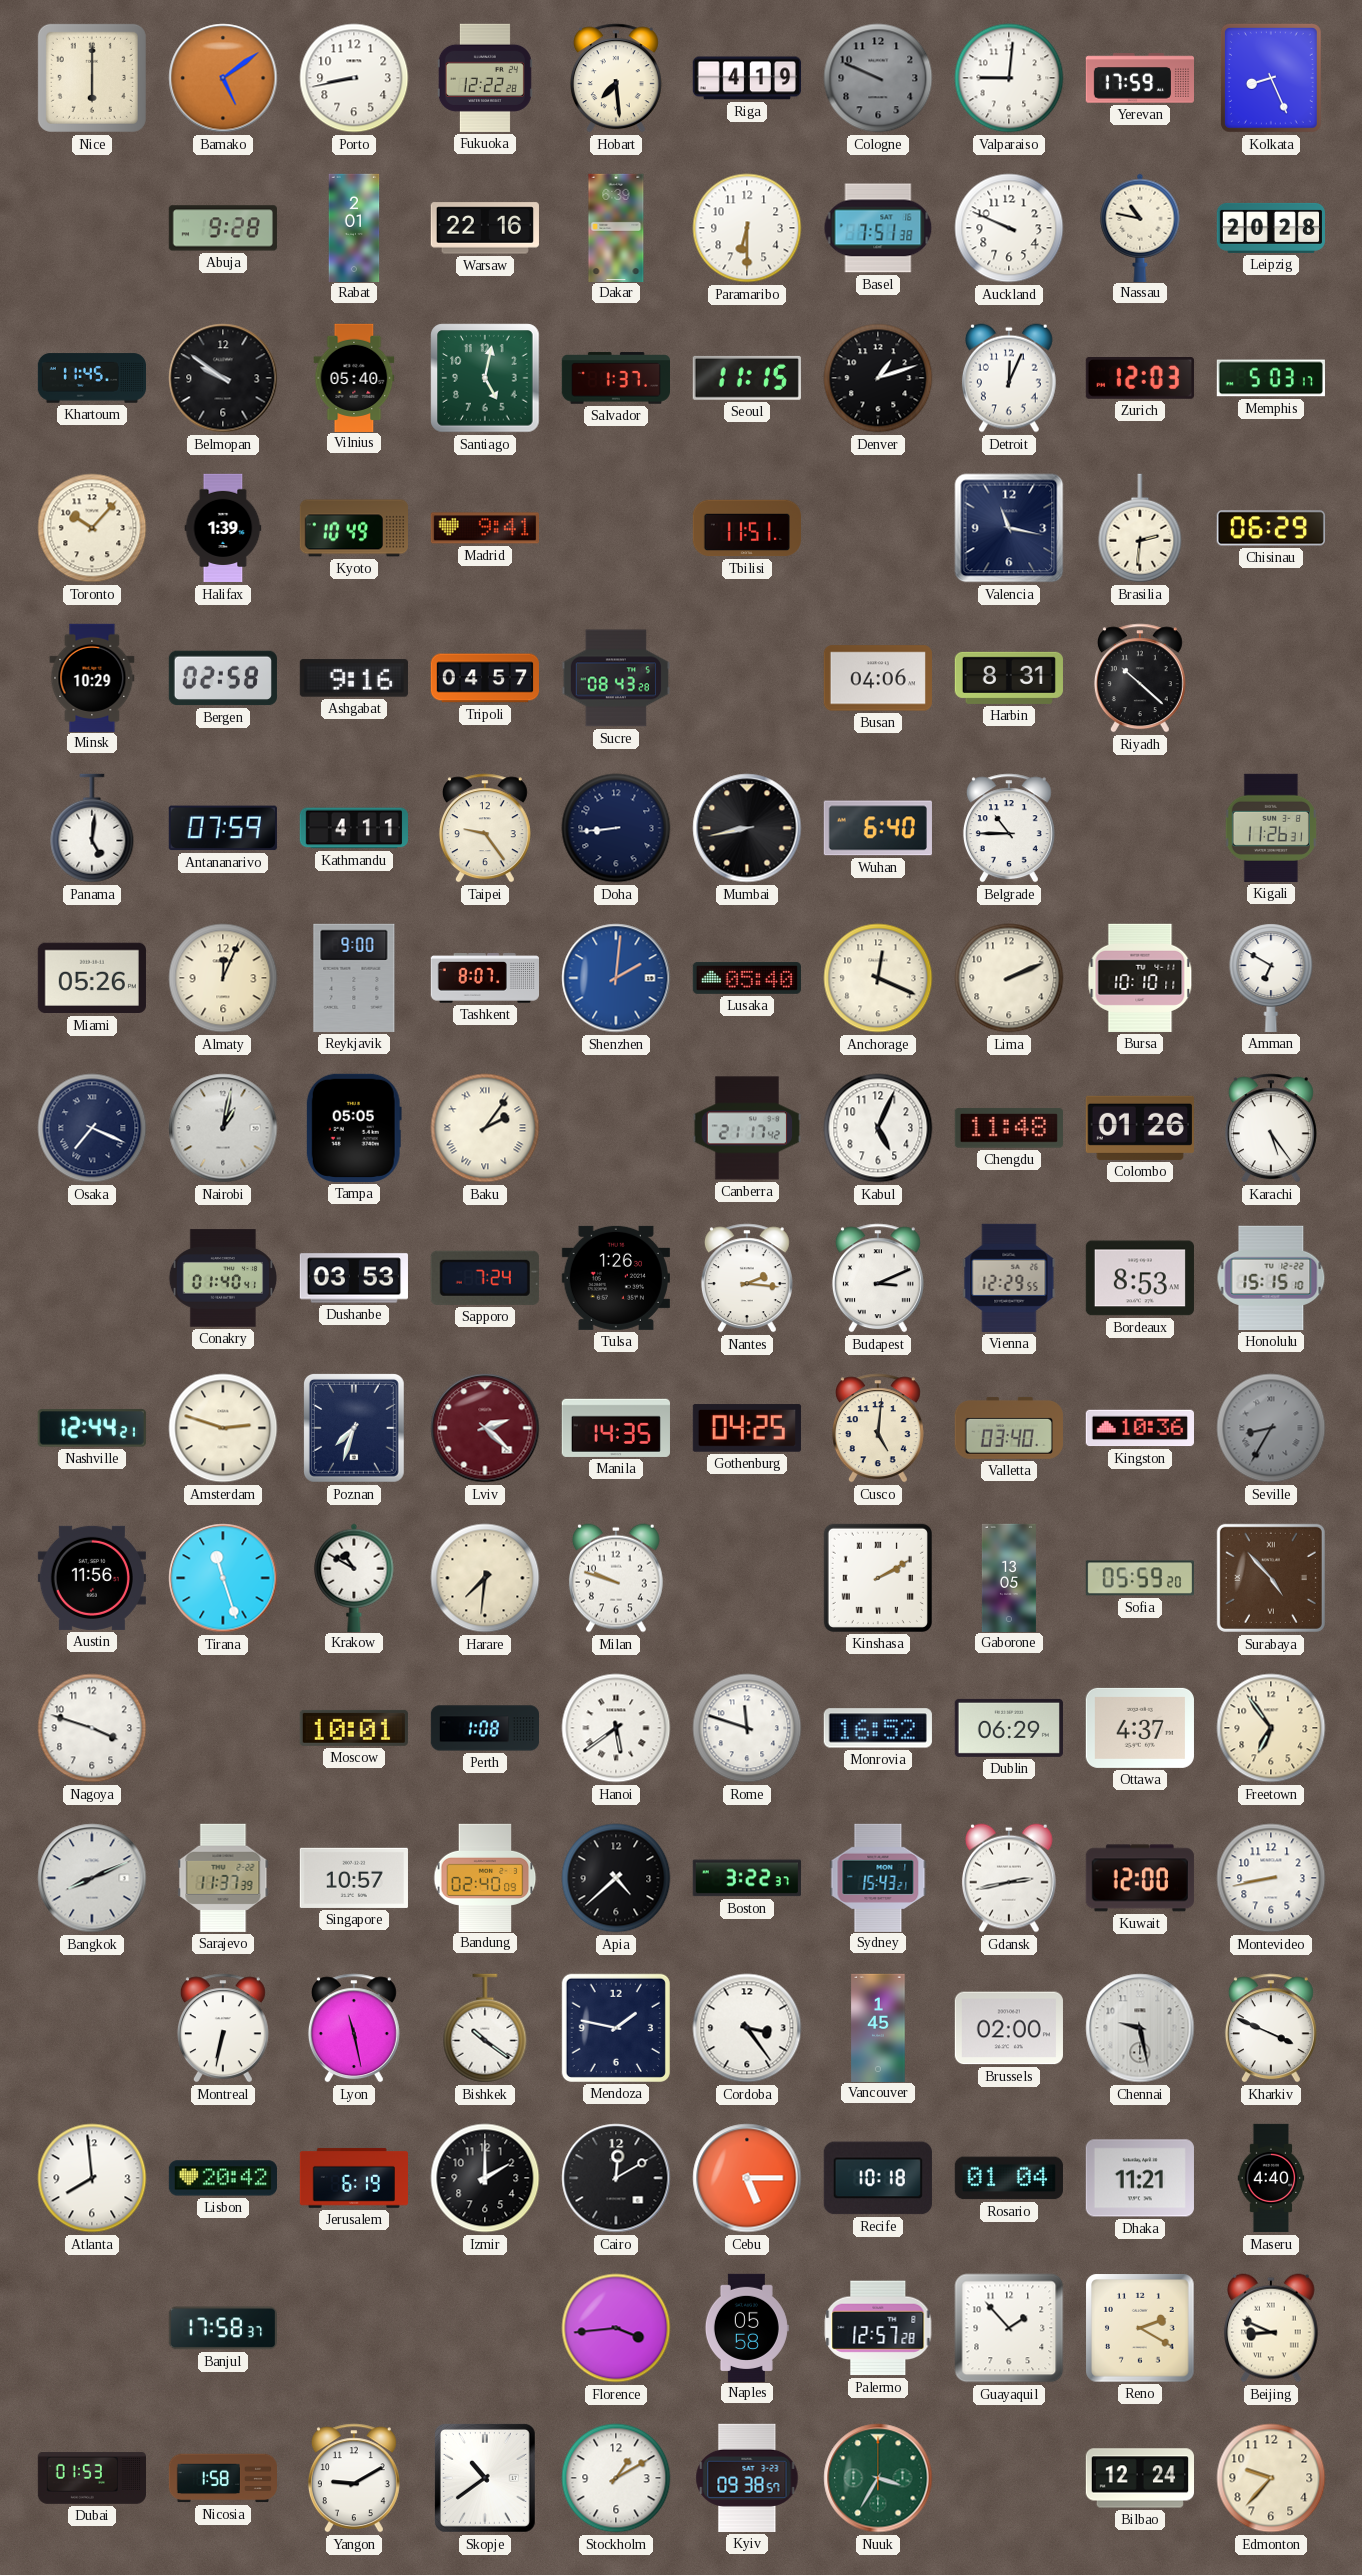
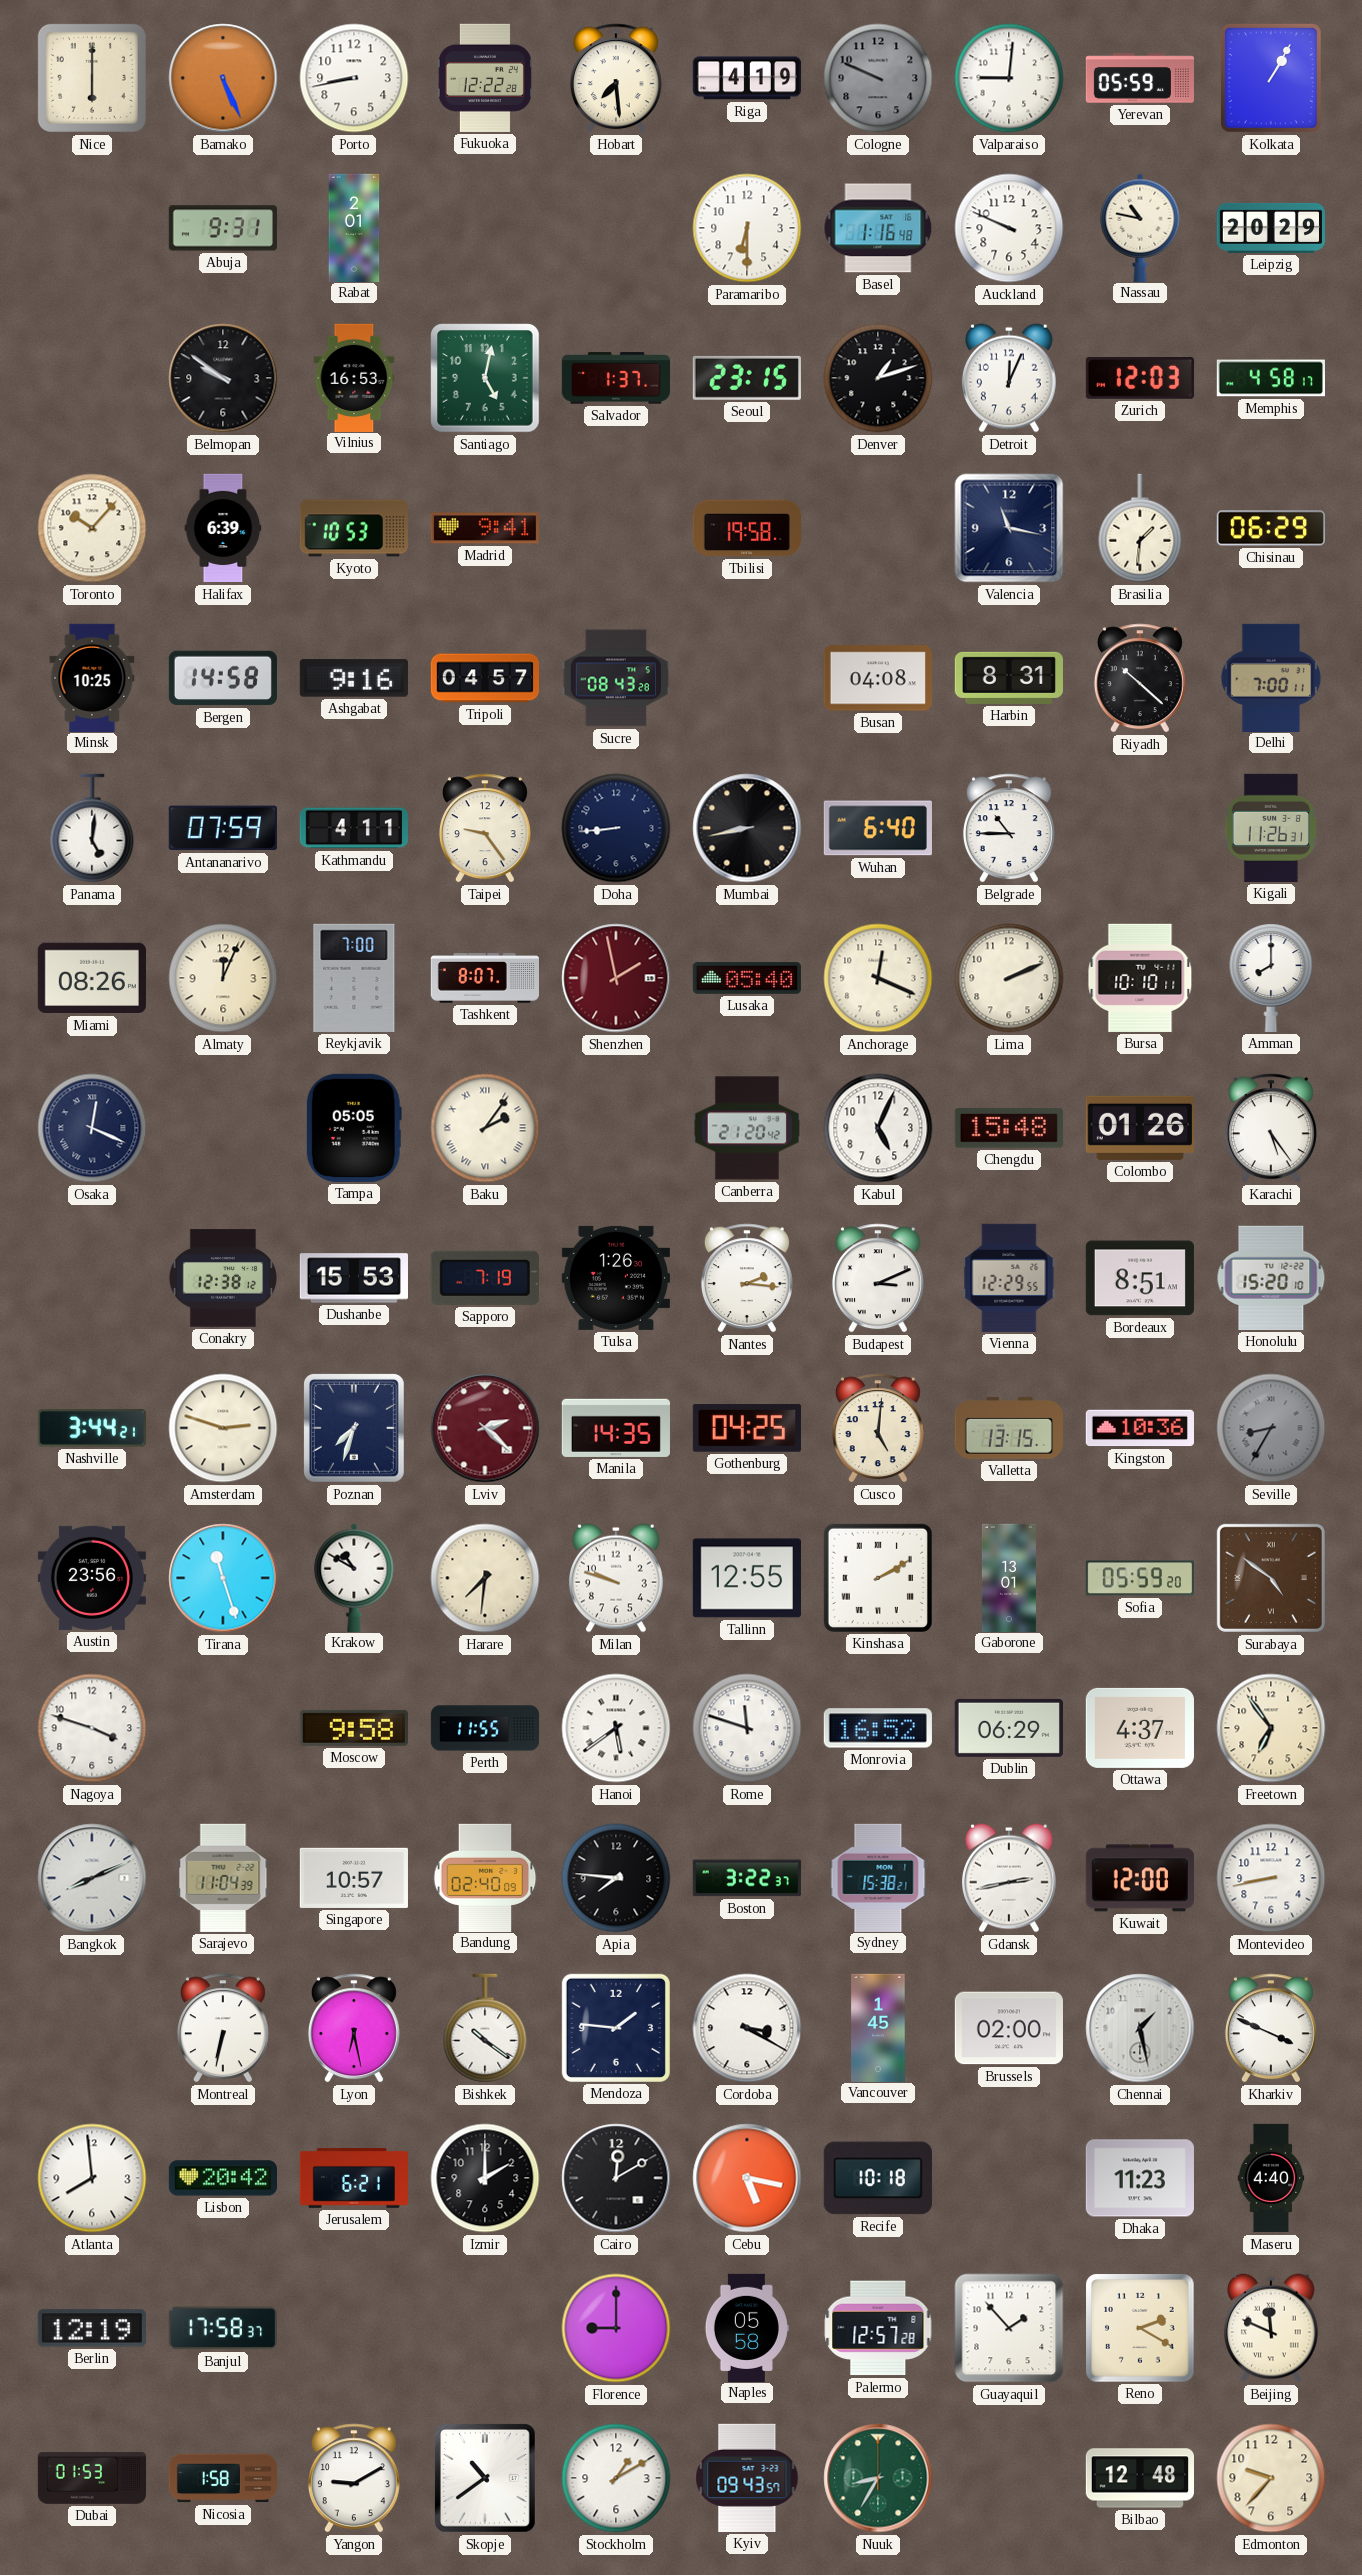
Bamako: 5:09 -> 5:26 (223, 78)
Yerevan: 17:59 -> 05:59 (1139, 78)
Kolkata: 8:26 -> 1:05 (1271, 78)
Abuja: 9:28 -> 9:31 (222, 228)
Warsaw: 22:16 -> none (485, 228)
Dakar: 6:39 -> none (616, 227)
Basel: 7:51 -> 1:16 (878, 228)
Leipzig: 20:28 -> 20:29 (1270, 228)
Khartoum: 11:45 -> none (91, 378)
Vilnius: 05:40 -> 16:53 (354, 377)
Seoul: 11:15 -> 23:15 (747, 378)
Memphis: 5:03 -> 4:58 (1271, 378)
Halifax: 1:39 -> 6:39 (223, 528)
Kyoto: 10:49 -> 10:53 (353, 528)
Tbilisi: 11:51 -> 19:58 (746, 528)
Brasilia: 2:31 -> 1:31 (1140, 528)
Minsk: 10:29 -> 10:25 (92, 677)
Bergen: 02:58 -> 14:58 (223, 678)
Busan: 04:06 -> 04:08 (878, 678)
Delhi: none -> 7:00 (1271, 677)
Miami: 05:26 -> 08:26 (92, 978)
Reykjavik: 9:00 -> 7:00 (354, 978)
Shenzhen: 2:01 -> 1:58 (616, 978)
Shenzhen dial: blue -> burgundy (616, 978)
Amman: 6:50 -> 8:00 (1271, 978)
Osaka: 7:19 -> 12:19 (92, 1128)
Nairobi: 1:02 -> none (223, 1128)
Canberra: 21:17 -> 21:20 (746, 1128)
Chengdu: 11:48 -> 15:48 (1009, 1128)
Conakry: 01:40 -> 12:38 (222, 1278)
Dushanbe: 03:53 -> 15:53 (353, 1278)
Sapporo: 7:24 -> 7:19 (485, 1278)
Bordeaux: 8:53 -> 8:51 (1140, 1278)
Honolulu: 15:15 -> 15:20 (1271, 1278)
Nashville: 12:44 -> 3:44 (92, 1428)
Valletta: 03:40 -> 13:15 (1008, 1428)
Austin: 11:56 -> 23:56 (92, 1578)
Tallinn: none -> 12:55 (747, 1578)
Gaborone: 13:05 -> 13:01 (1009, 1577)
Surabaya: 4:53 -> 4:51 (1271, 1578)
Moscow: 10:01 -> 9:58 (354, 1728)
Perth: 1:08 -> 11:55 (484, 1728)
Sarajevo: 11:37 -> 11:04 (223, 1878)
Apia: 4:38 -> 7:46 (616, 1878)
Sydney: 15:43 -> 15:38 (878, 1877)
Lyon: 11:28 -> 6:28 (354, 2028)
Mendoza: 1:47 -> 1:46 (616, 2028)
Cordoba: 3:24 -> 3:20 (747, 2028)
Chennai: 9:28 -> 1:28 (1140, 2028)
Jerusalem: 6:19 -> 6:21 (353, 2178)
Cebu: 5:15 -> 5:17 (747, 2178)
Rosario: 01:04 -> none (1009, 2178)
Dhaka: 11:21 -> 11:23 (1140, 2178)
Berlin: none -> 12:19 (92, 2328)
Florence: 3:44 -> 9:00 (616, 2328)
Beijing: 8:49 -> 11:49 (1271, 2328)
Kyiv: 09:38 -> 09:43 (747, 2478)
Nuuk: 3:35 -> 8:35 (878, 2478)
Bilbao: 12:24 -> 12:48 (1139, 2478)
